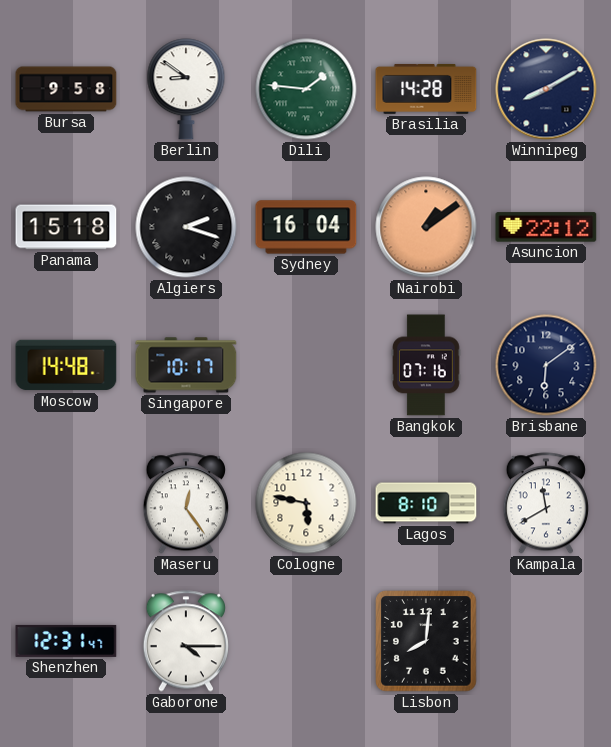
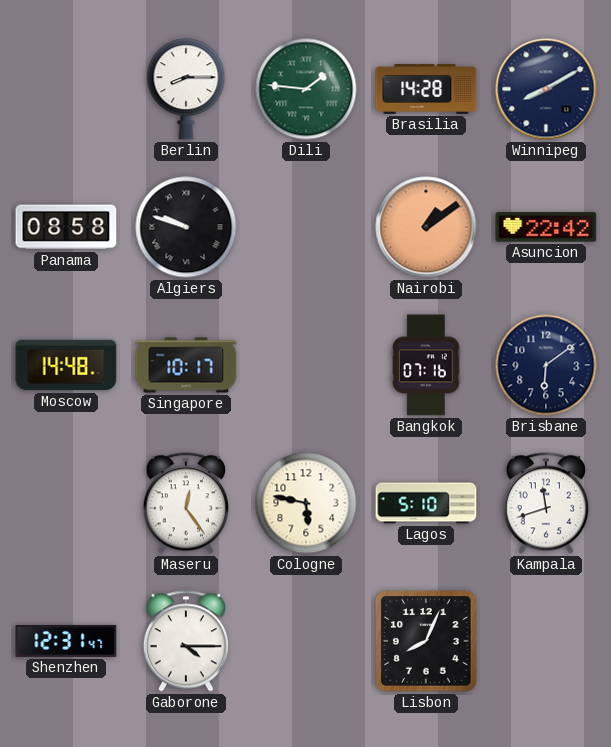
Bursa: 9:58 -> none (66, 89)
Berlin: 8:51 -> 8:15 (186, 89)
Panama: 15:18 -> 08:58 (66, 227)
Algiers: 2:18 -> 9:48 (186, 227)
Sydney: 16:04 -> none (306, 227)
Asuncion: 22:12 -> 22:42 (546, 227)
Lagos: 8:10 -> 5:10 (426, 503)
Kampala: 11:40 -> 11:42 (546, 503)
Lisbon: 8:01 -> 8:04 (426, 641)
